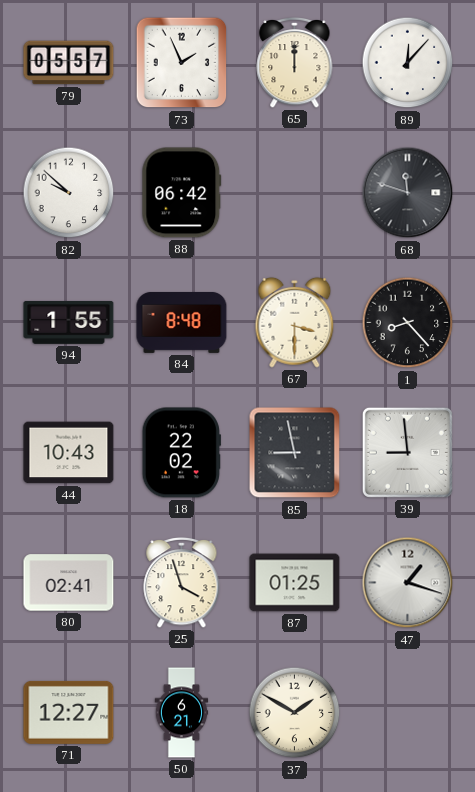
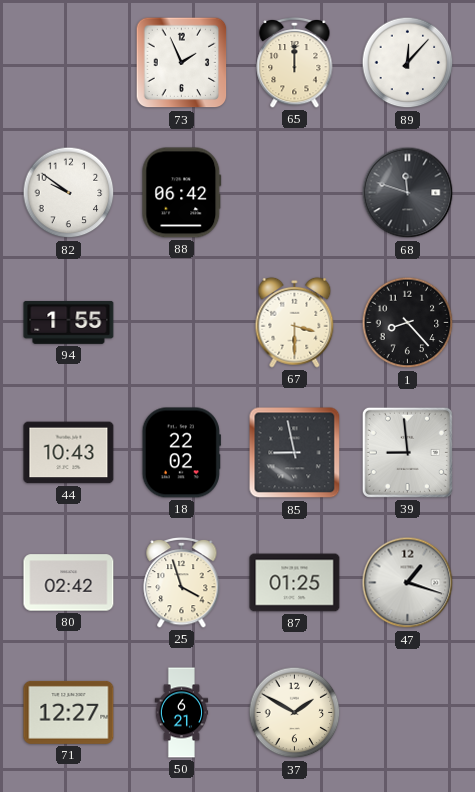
79: 05:57 -> none (69, 63)
82: 9:52 -> 9:51 (69, 193)
84: 8:48 -> none (182, 322)
80: 02:41 -> 02:42 (69, 583)
